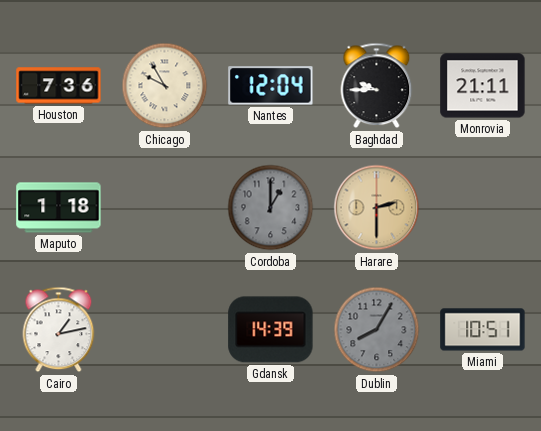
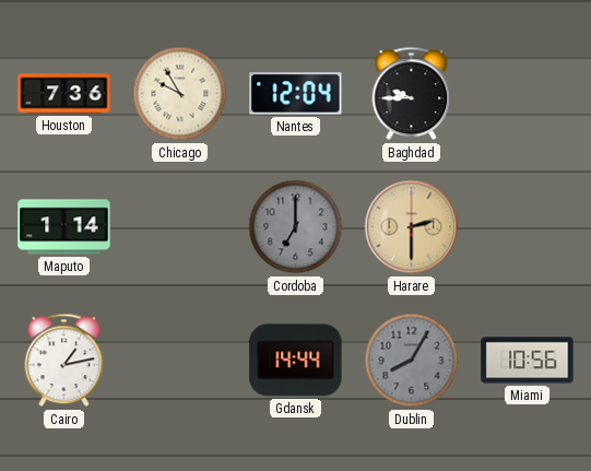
Monrovia: 21:11 -> none (483, 86)
Maputo: 1:18 -> 1:14 (64, 227)
Cordoba: 1:00 -> 7:00 (296, 227)
Gdansk: 14:39 -> 14:44 (296, 361)
Miami: 10:51 -> 10:56 (528, 361)
